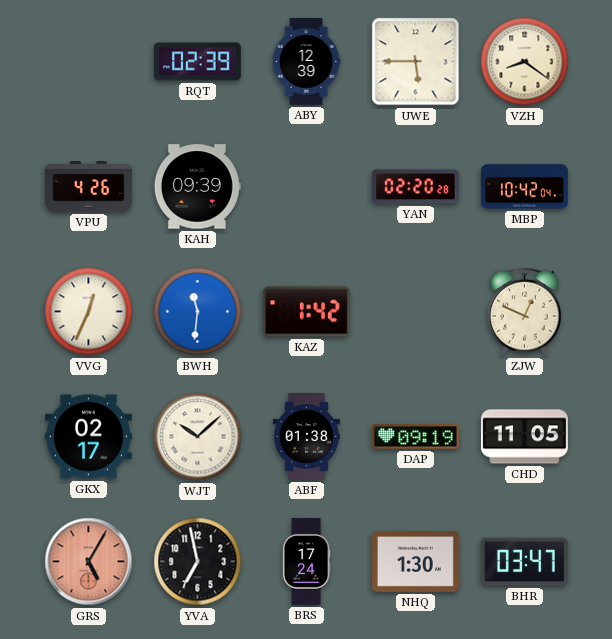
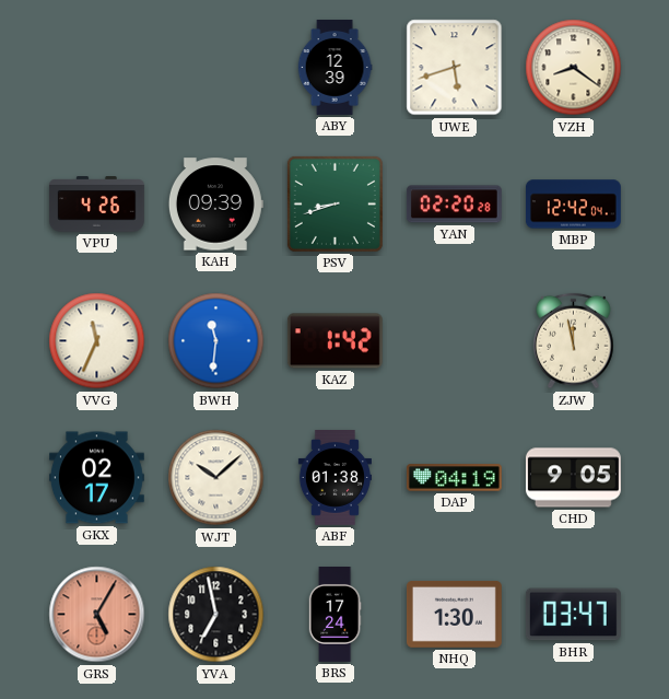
RQT: 02:39 -> none (197, 62)
UWE: 5:45 -> 5:42 (455, 68)
PSV: none -> 8:42 (334, 203)
MBP: 10:42 -> 12:42 (573, 205)
VVG: 12:34 -> 11:34 (97, 341)
ZJW: 12:49 -> 11:58 (574, 341)
DAP: 09:19 -> 04:19 (454, 478)
CHD: 11:05 -> 9:05 (574, 478)
